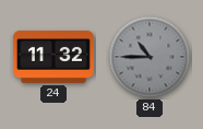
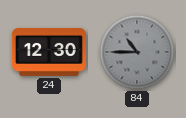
24: 11:32 -> 12:30 (49, 52)
